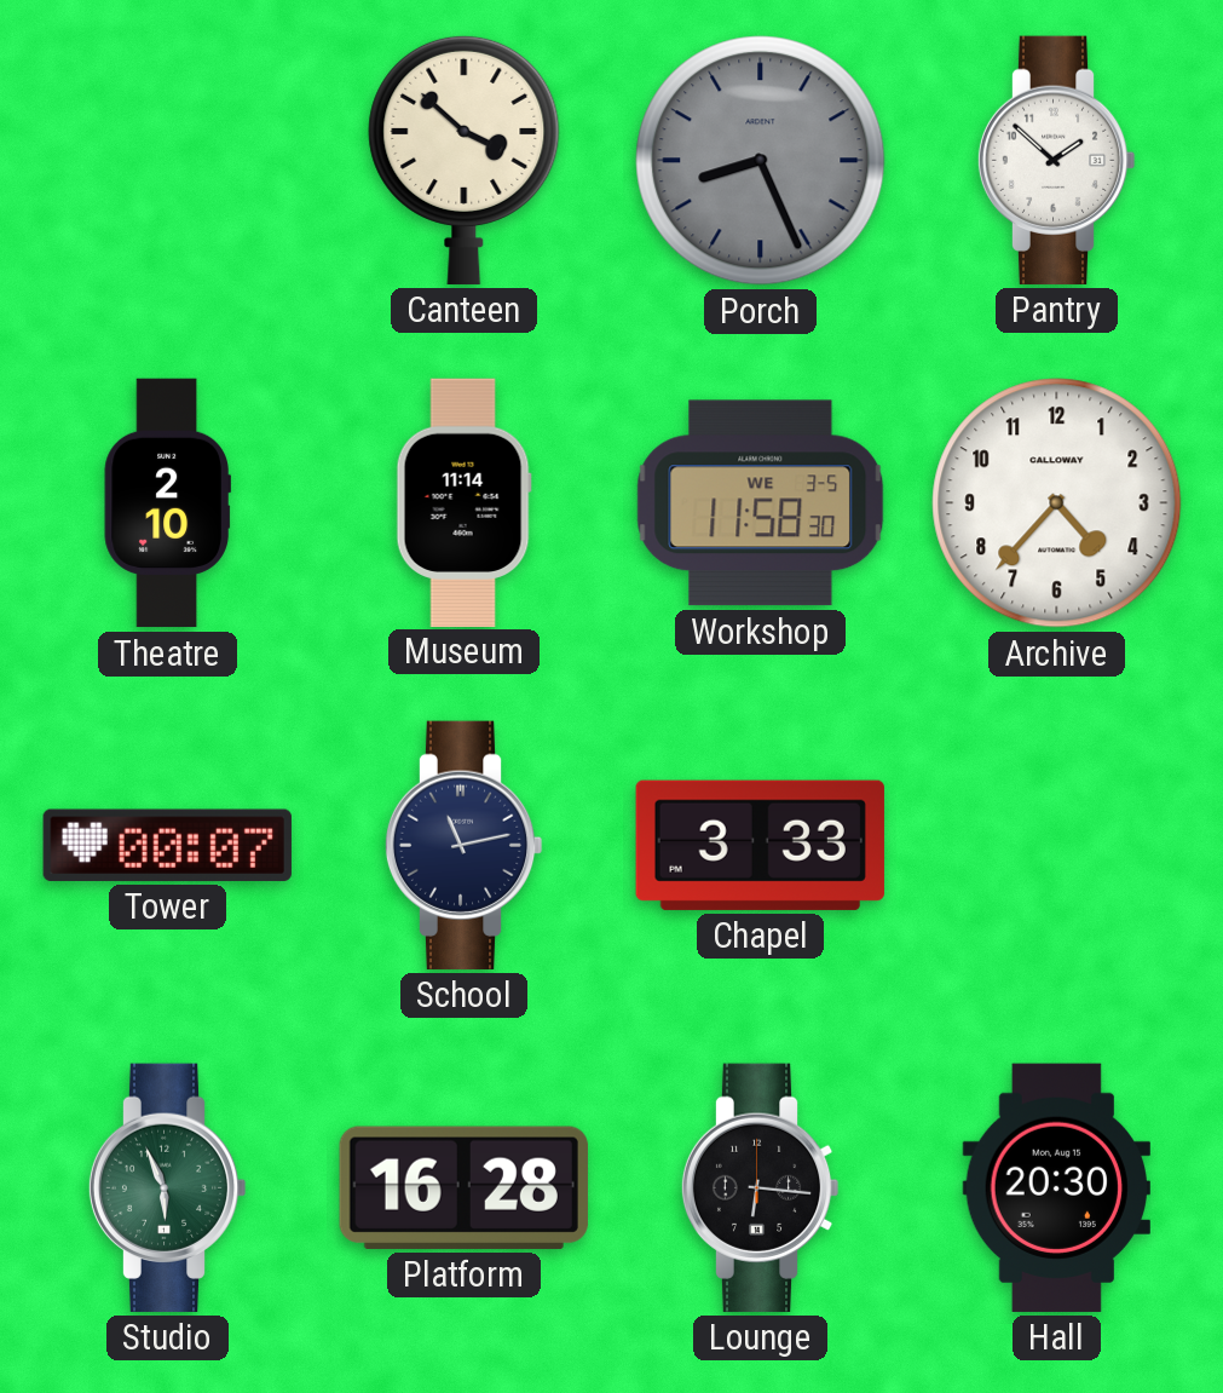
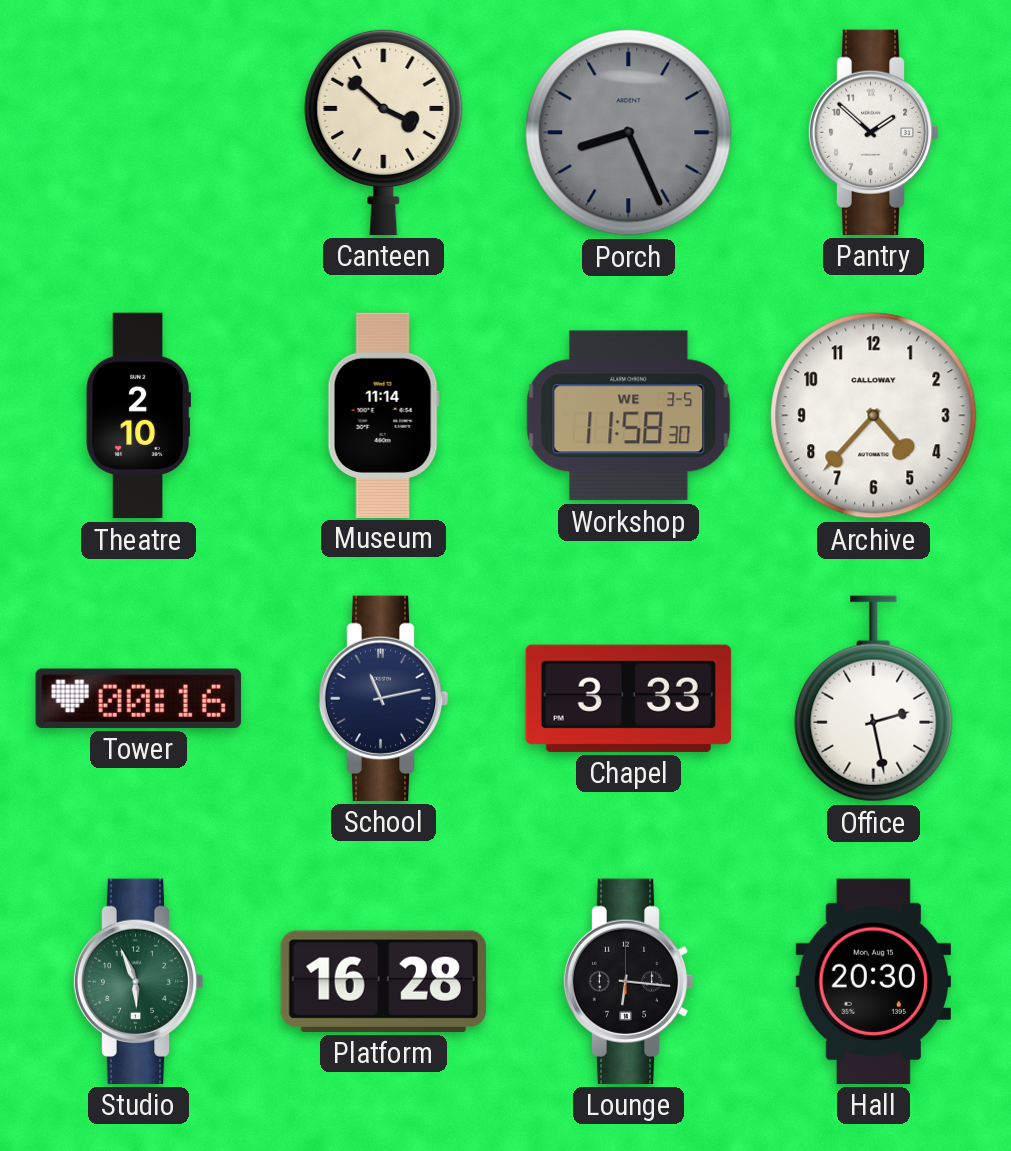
Tower: 00:07 -> 00:16 (138, 698)
Office: none -> 2:28 (874, 699)
